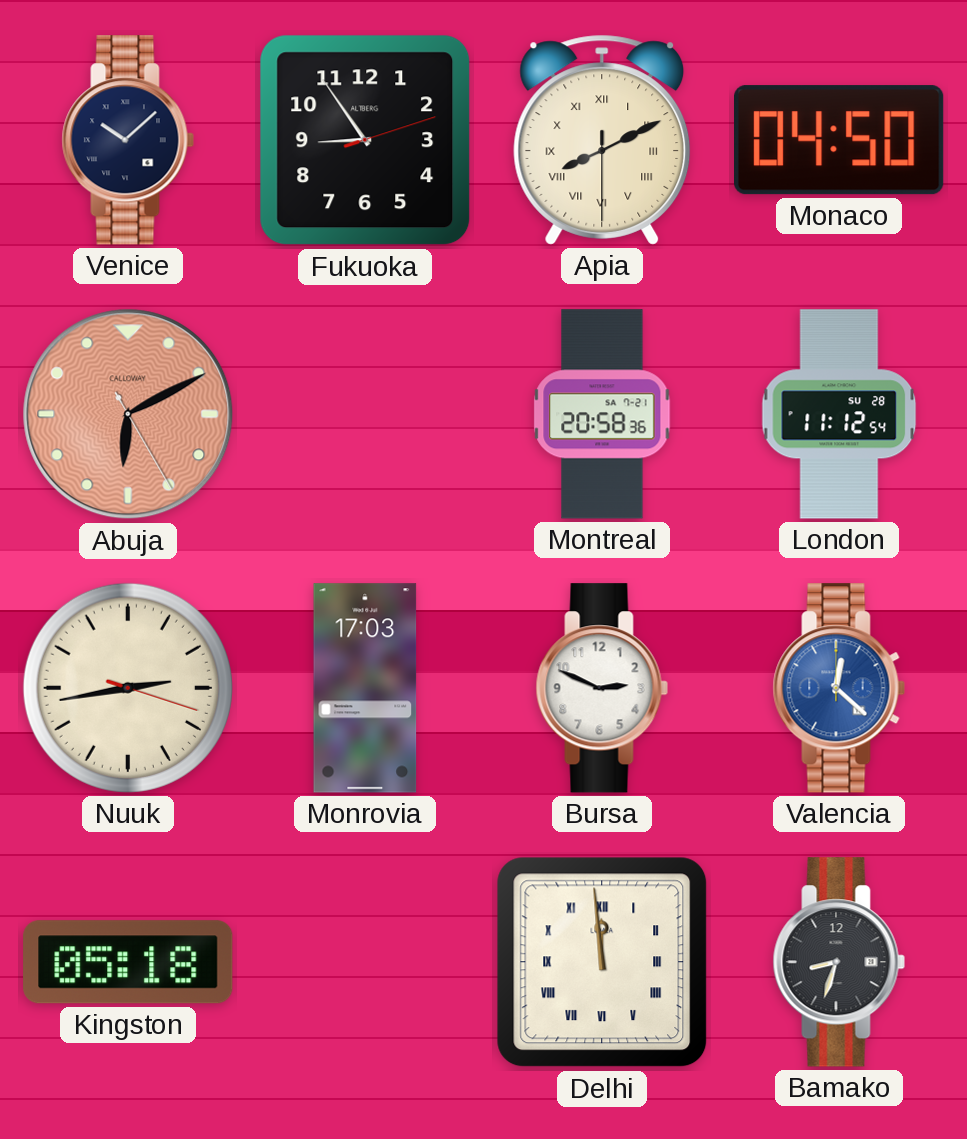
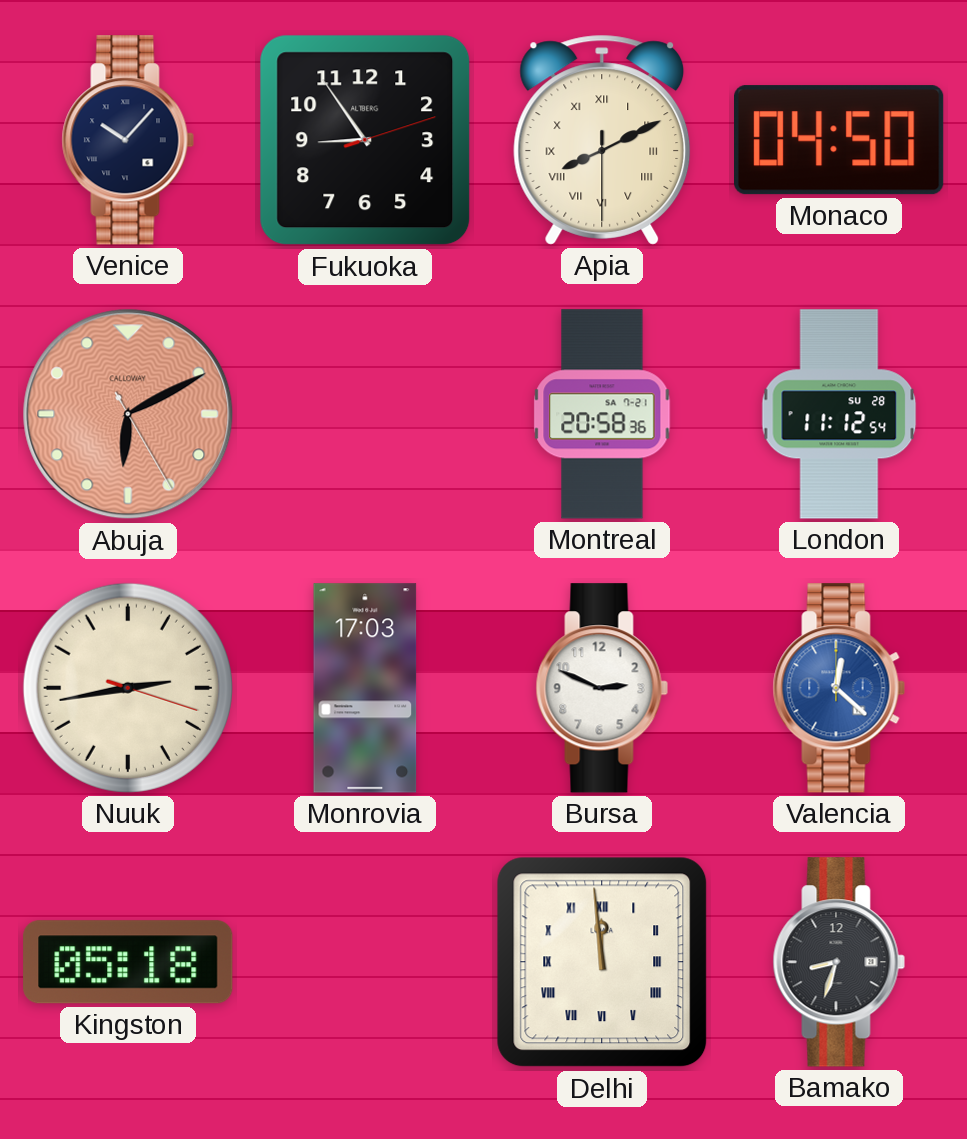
Venice: 10:08 -> 10:07 (128, 140)
